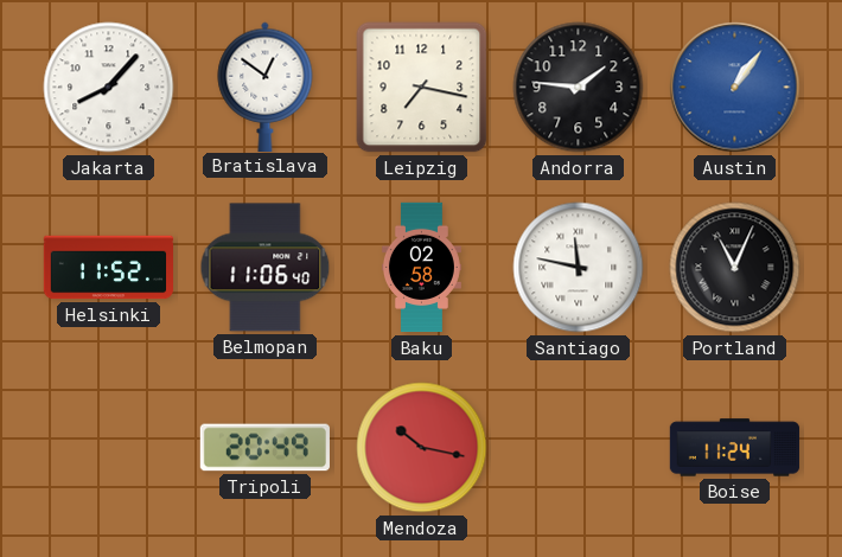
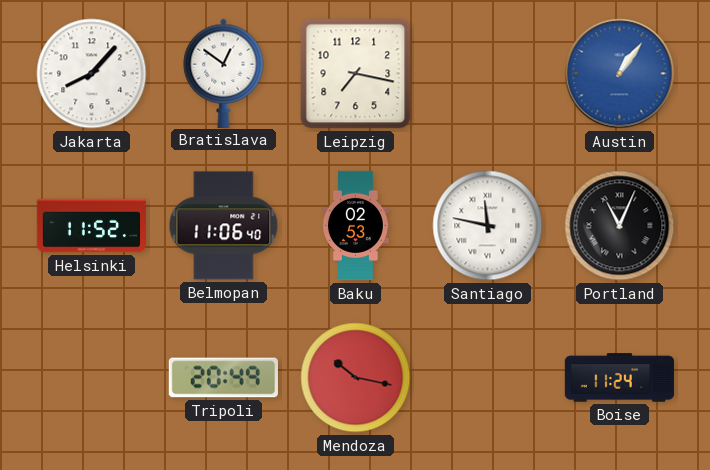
Andorra: 1:46 -> none (579, 88)
Baku: 02:58 -> 02:53 (355, 226)
